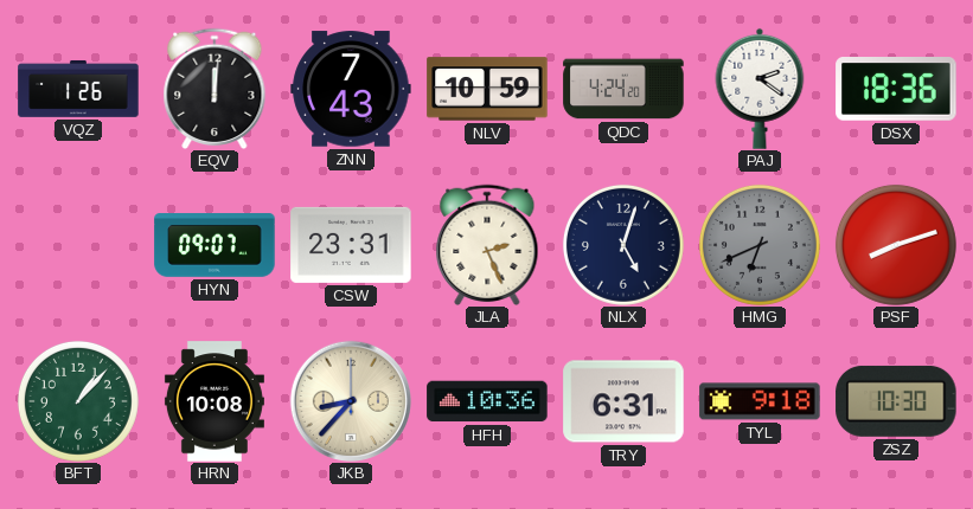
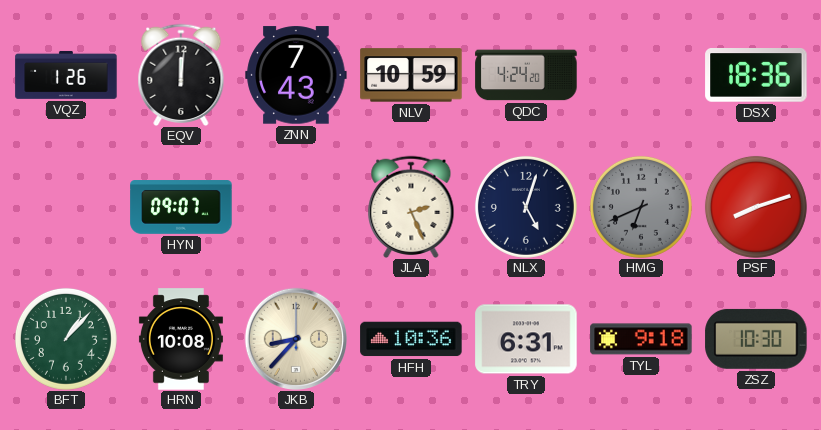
PAJ: 2:21 -> none (760, 89)
CSW: 23:31 -> none (351, 245)
